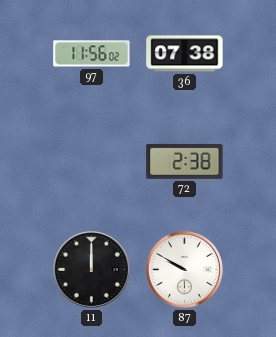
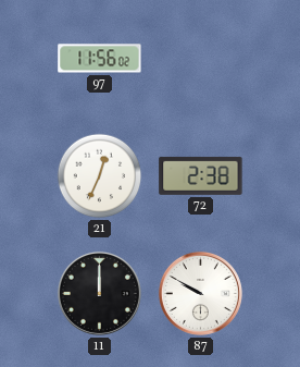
36: 07:38 -> none (185, 54)
21: none -> 12:34 (100, 176)
